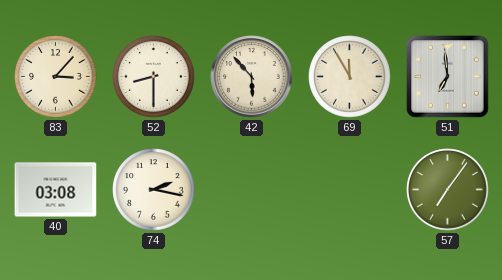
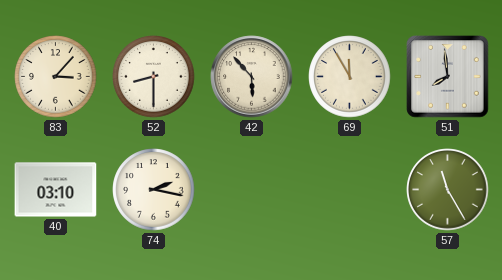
51: 6:59 -> 7:59 (448, 77)
40: 03:08 -> 03:10 (56, 190)
57: 7:06 -> 11:25 (448, 190)
